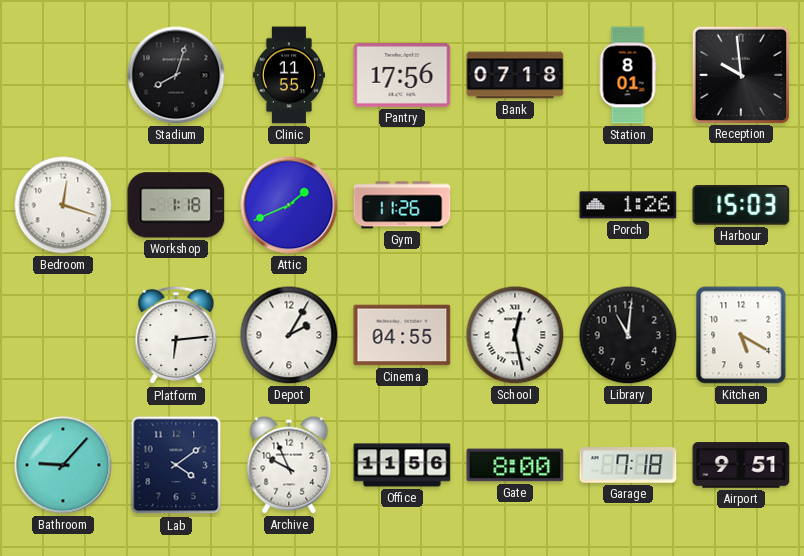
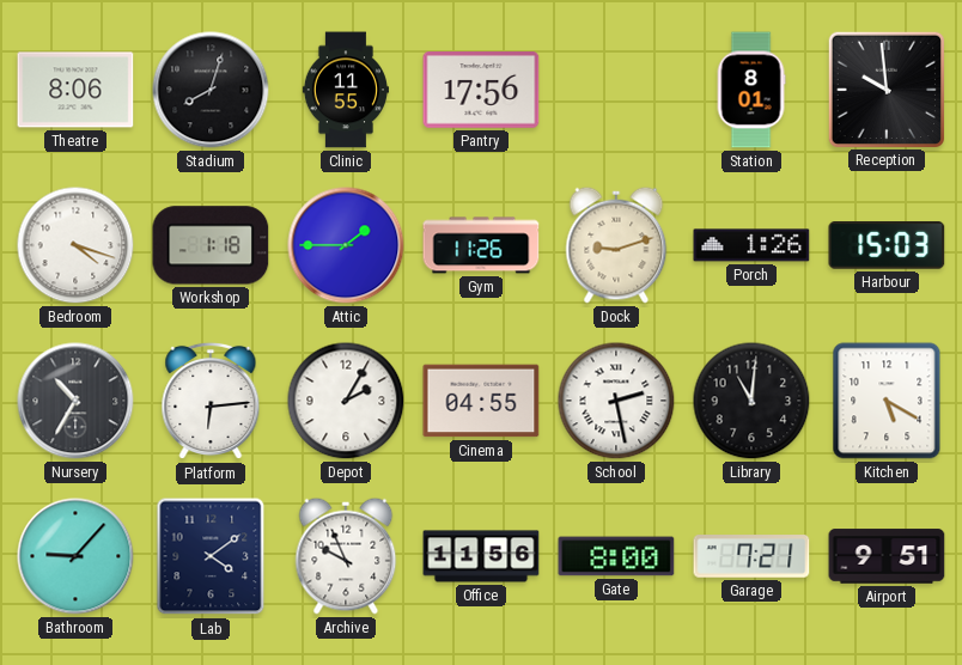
Theatre: none -> 8:06 (75, 90)
Bank: 07:18 -> none (515, 75)
Bedroom: 12:18 -> 4:18 (75, 245)
Attic: 1:41 -> 1:45 (346, 245)
Dock: none -> 9:12 (616, 245)
Nursery: none -> 10:35 (75, 401)
School: 12:28 -> 2:28 (616, 401)
Garage: 7:18 -> 7:21 (751, 556)
